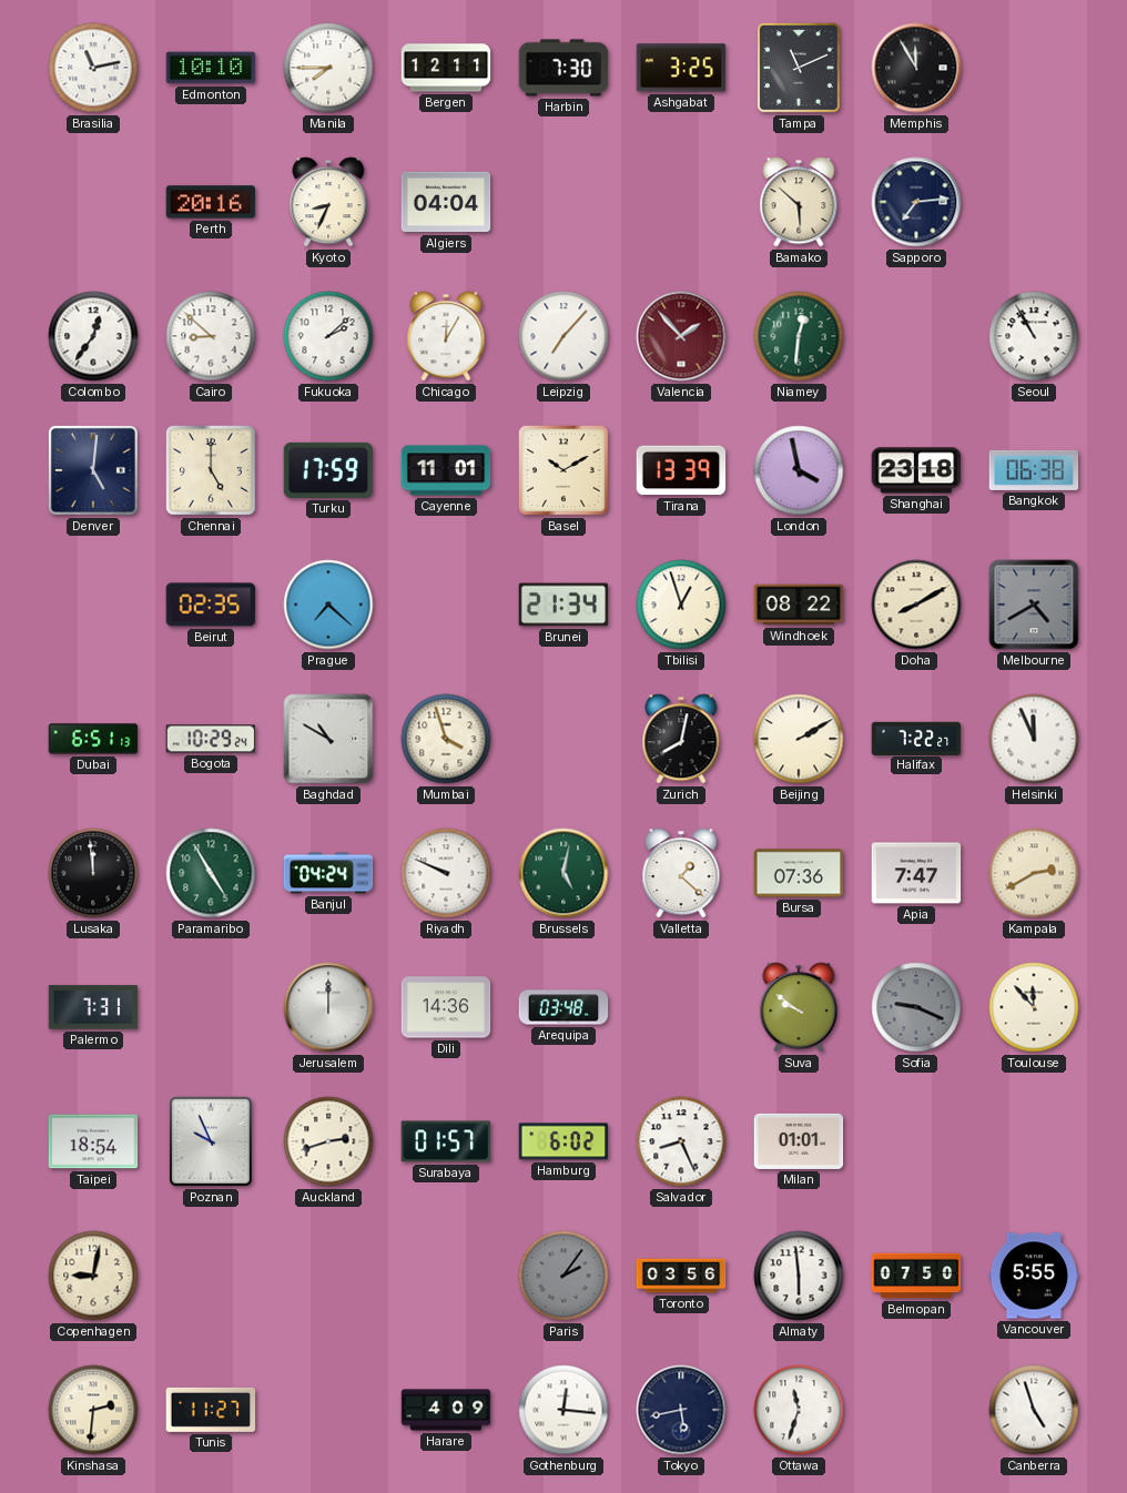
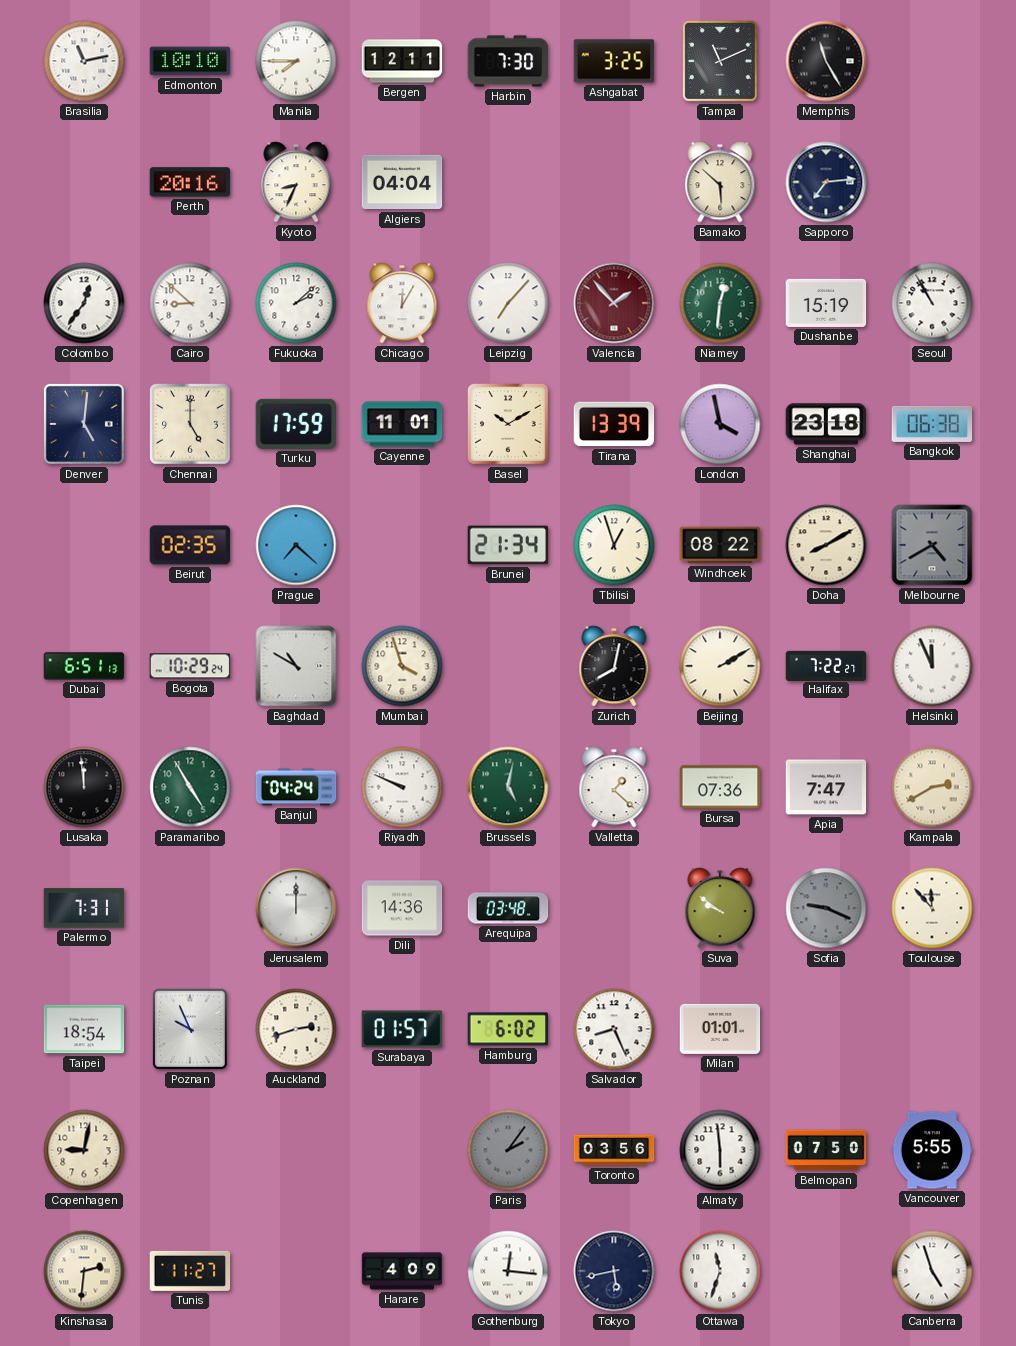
Memphis: 11:55 -> 11:25 (826, 61)
Dushanbe: none -> 15:19 (826, 303)
